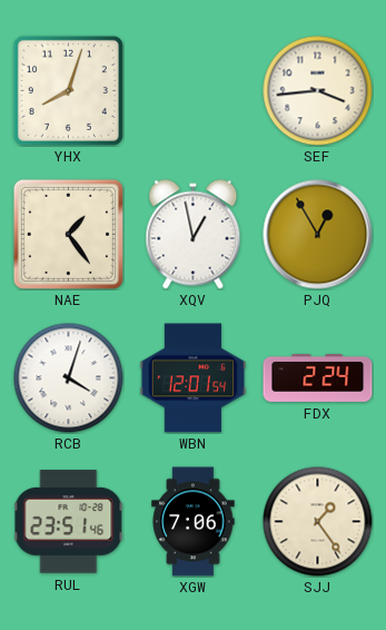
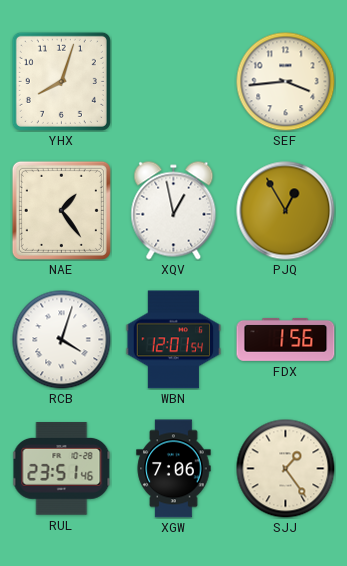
FDX: 2:24 -> 1:56 (286, 339)
